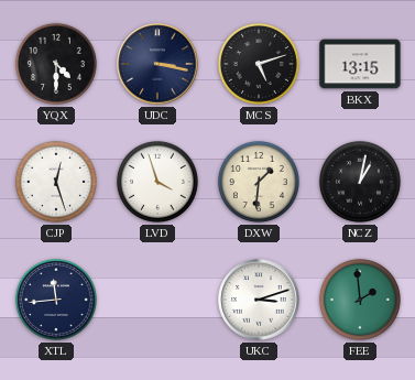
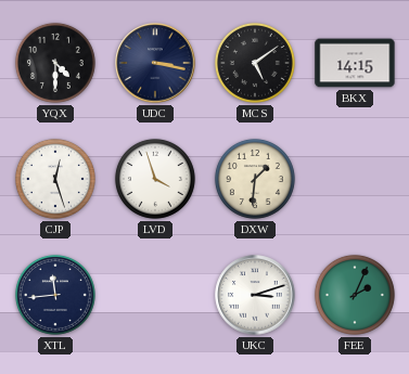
MCS: 5:12 -> 5:09 (255, 63)
BKX: 13:15 -> 14:15 (355, 63)
NCZ: 1:02 -> none (360, 182)
FEE: 1:59 -> 2:04 (355, 295)
